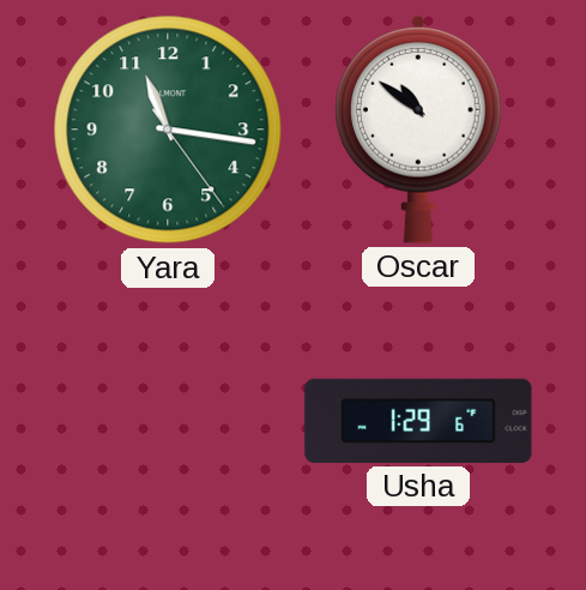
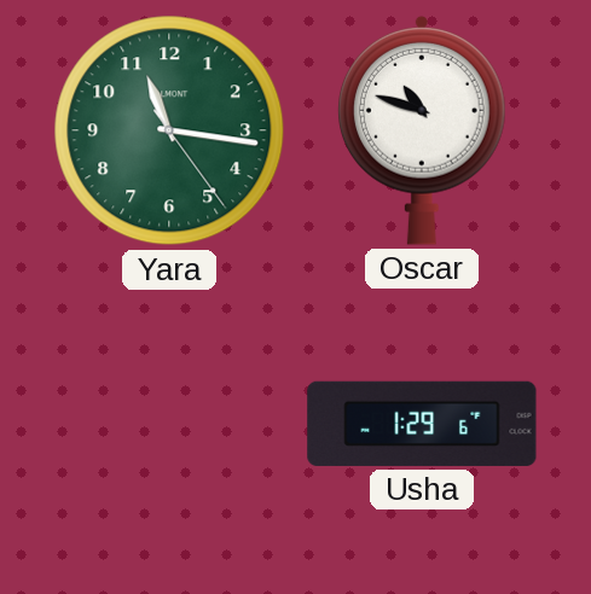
Oscar: 10:51 -> 10:48 (423, 130)
